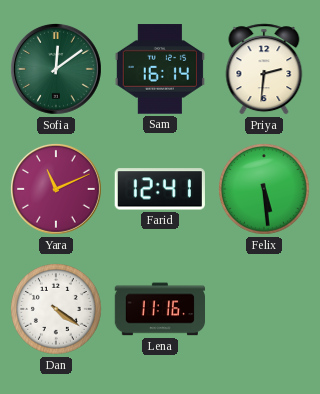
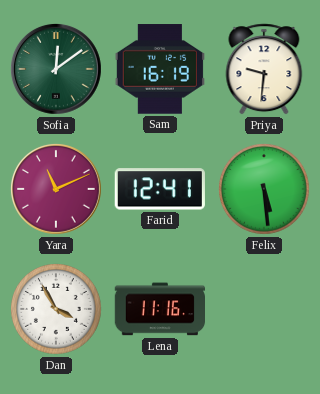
Sam: 16:14 -> 16:19 (160, 69)
Priya: 2:31 -> 9:31 (264, 69)
Dan: 4:21 -> 3:55 (57, 310)
